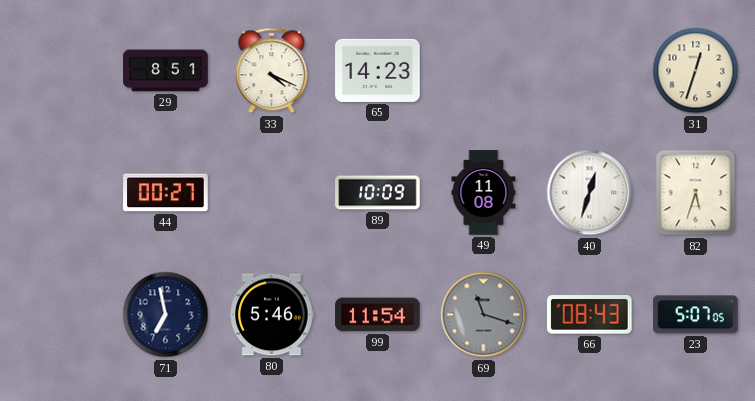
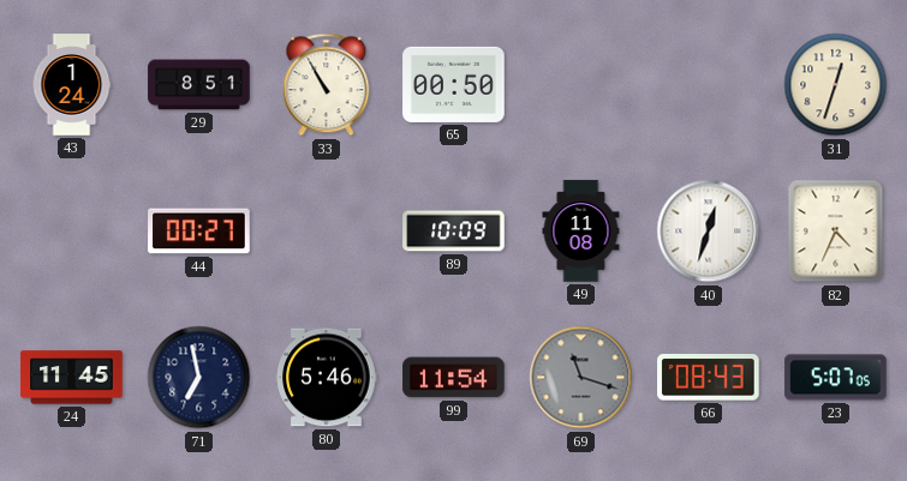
43: none -> 1:24 (72, 85)
33: 4:19 -> 10:55 (327, 85)
65: 14:23 -> 00:50 (454, 84)
82: 5:33 -> 4:34 (836, 232)
24: none -> 11:45 (72, 378)
